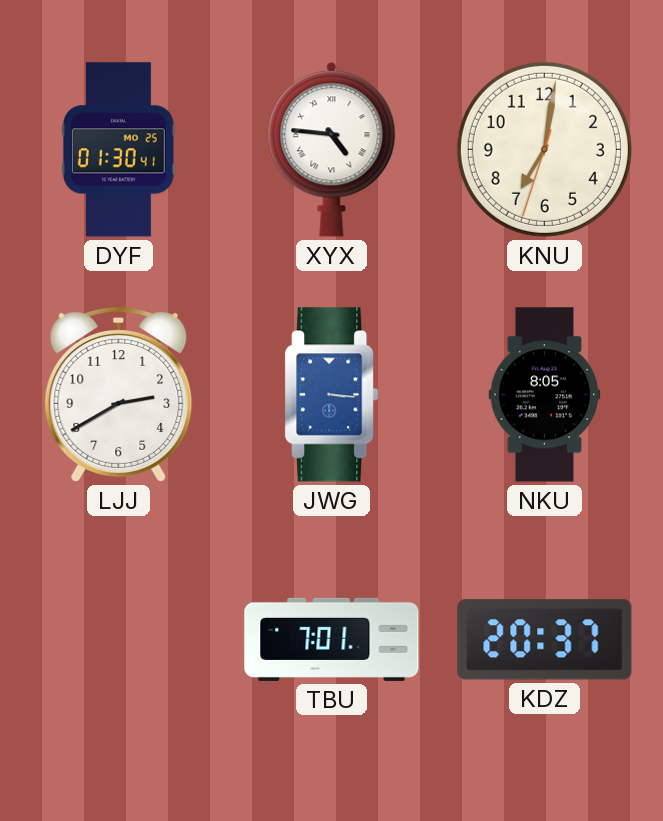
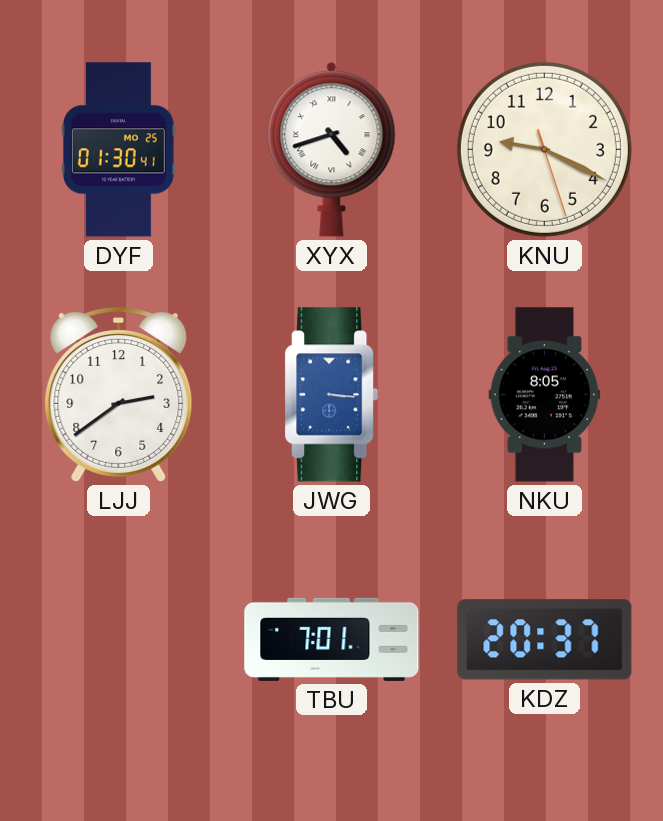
XYX: 4:46 -> 4:42 (332, 150)
KNU: 7:01 -> 9:19 (544, 149)
LJJ: 2:40 -> 2:39 (119, 395)
